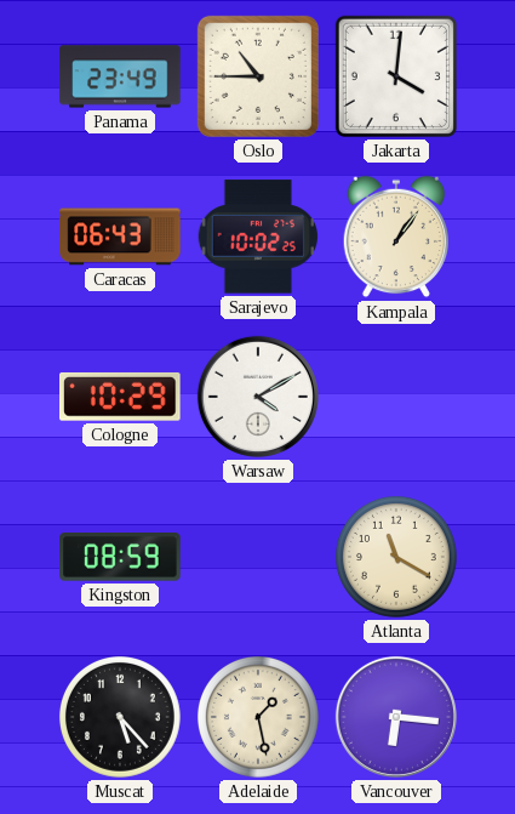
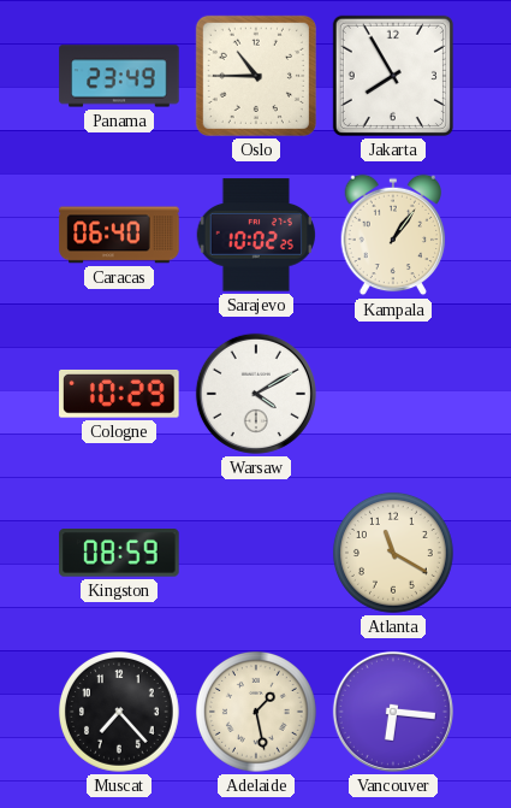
Jakarta: 4:01 -> 7:55 (393, 76)
Caracas: 06:43 -> 06:40 (119, 235)
Muscat: 5:23 -> 7:23 (119, 712)
